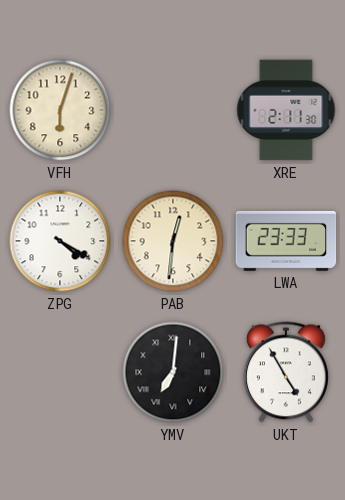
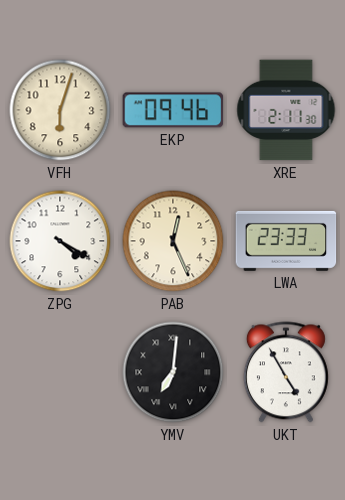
EKP: none -> 09:46 (173, 110)
PAB: 12:31 -> 12:26 (173, 241)
